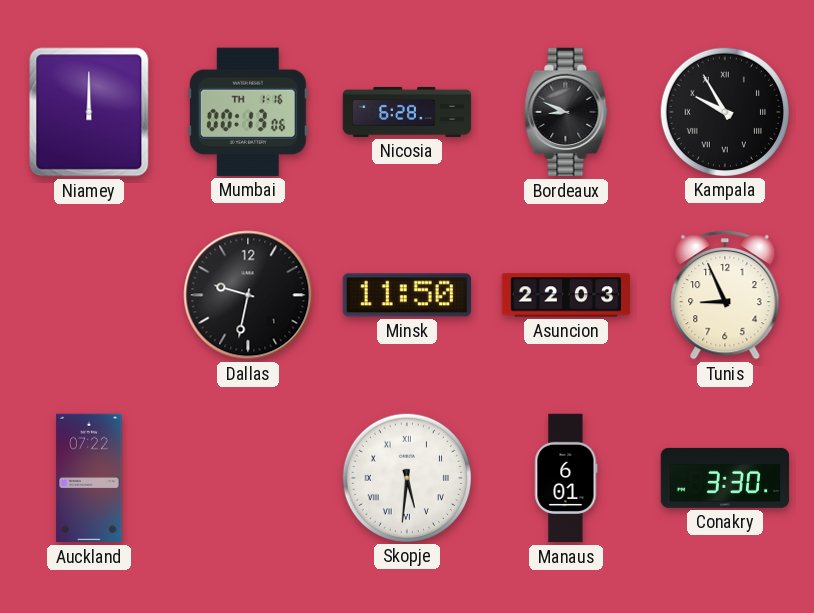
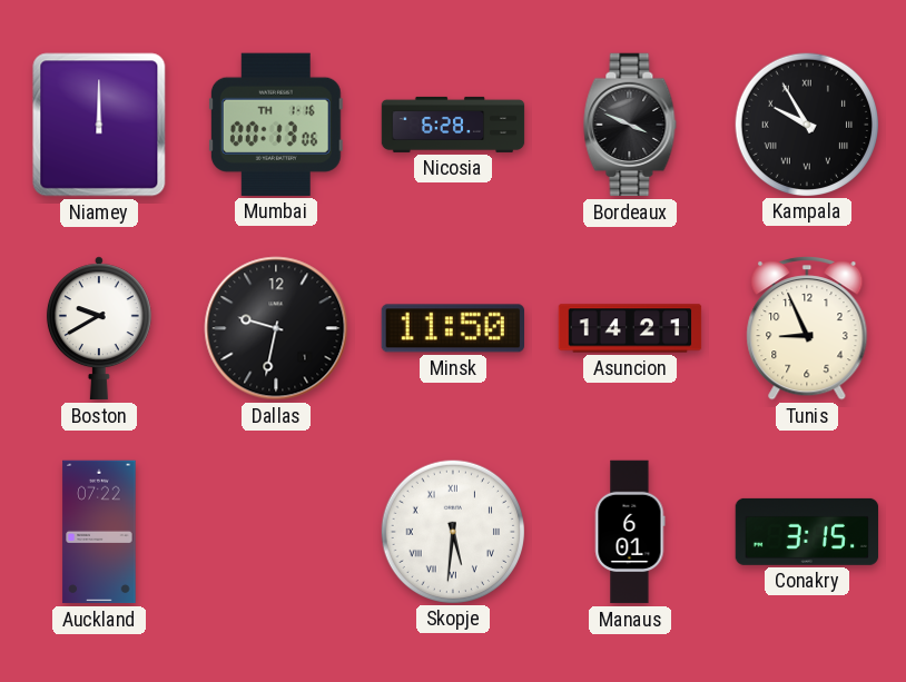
Bordeaux: 8:49 -> 3:49 (630, 125)
Boston: none -> 9:40 (99, 328)
Asuncion: 22:03 -> 14:21 (630, 328)
Conakry: 3:30 -> 3:15 (807, 532)
